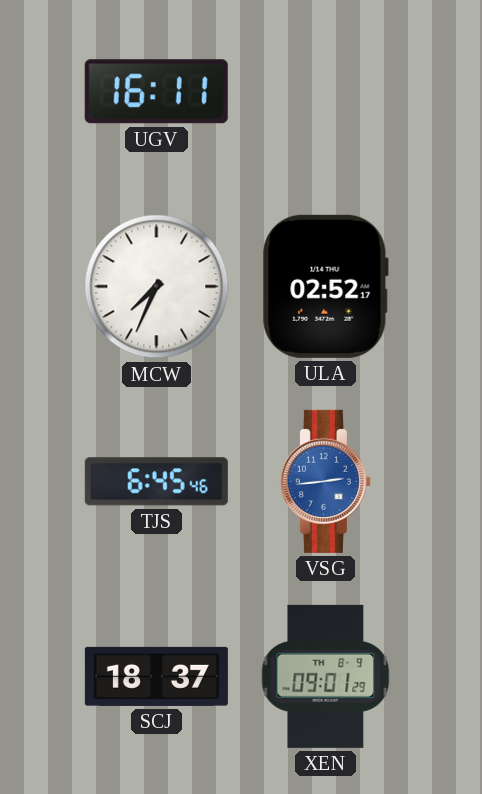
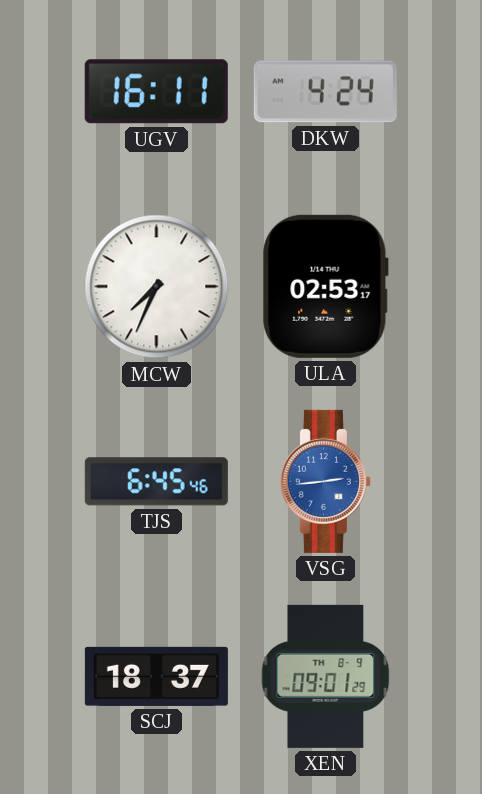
DKW: none -> 4:24 (325, 92)
ULA: 02:52 -> 02:53 (326, 286)
